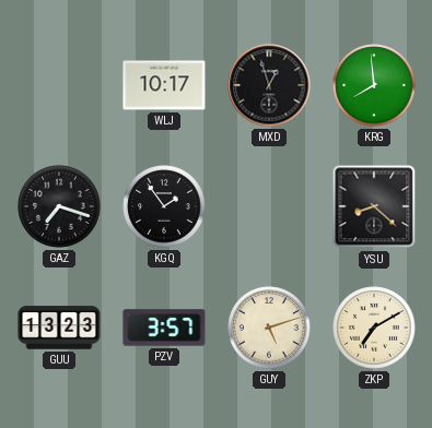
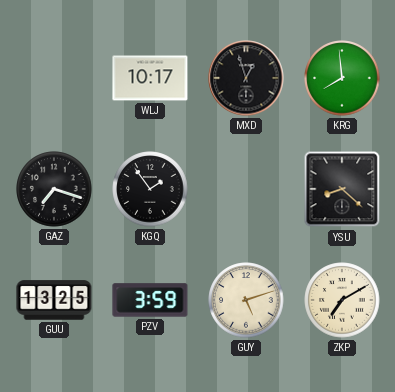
GUU: 13:23 -> 13:25 (54, 300)
PZV: 3:57 -> 3:59 (150, 300)
